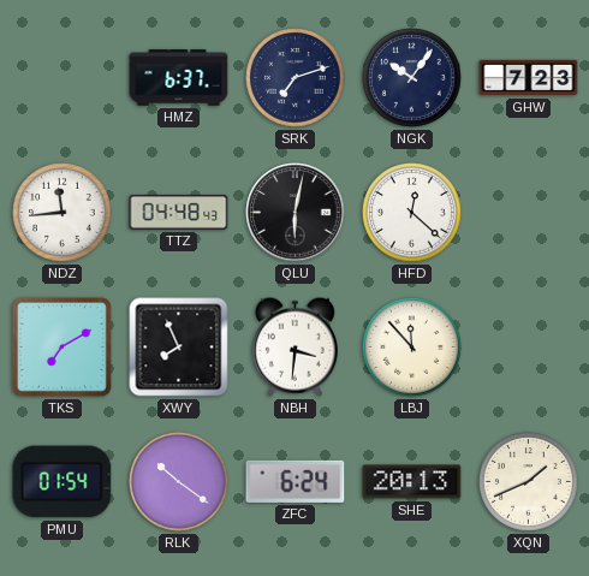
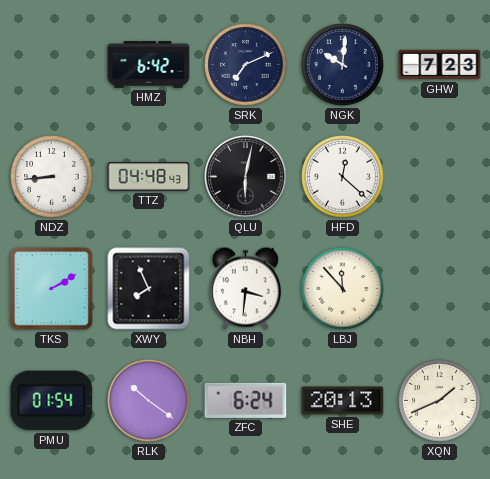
HMZ: 6:37 -> 6:42 (149, 65)
SRK: 7:12 -> 7:11 (246, 65)
NGK: 10:06 -> 10:01 (343, 65)
NDZ: 11:44 -> 8:44 (52, 177)
TKS: 7:10 -> 2:10 (51, 288)
